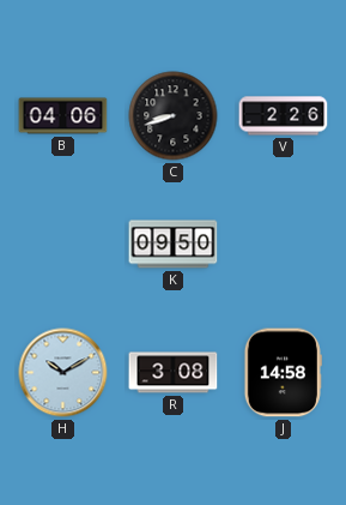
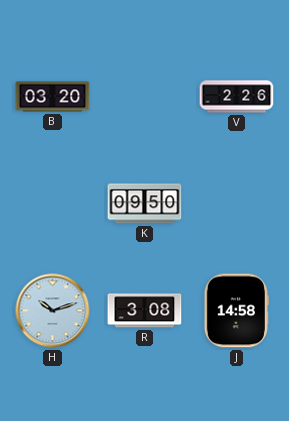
B: 04:06 -> 03:20 (53, 97)
C: 8:42 -> none (174, 116)
H: 10:10 -> 10:12 (53, 311)
